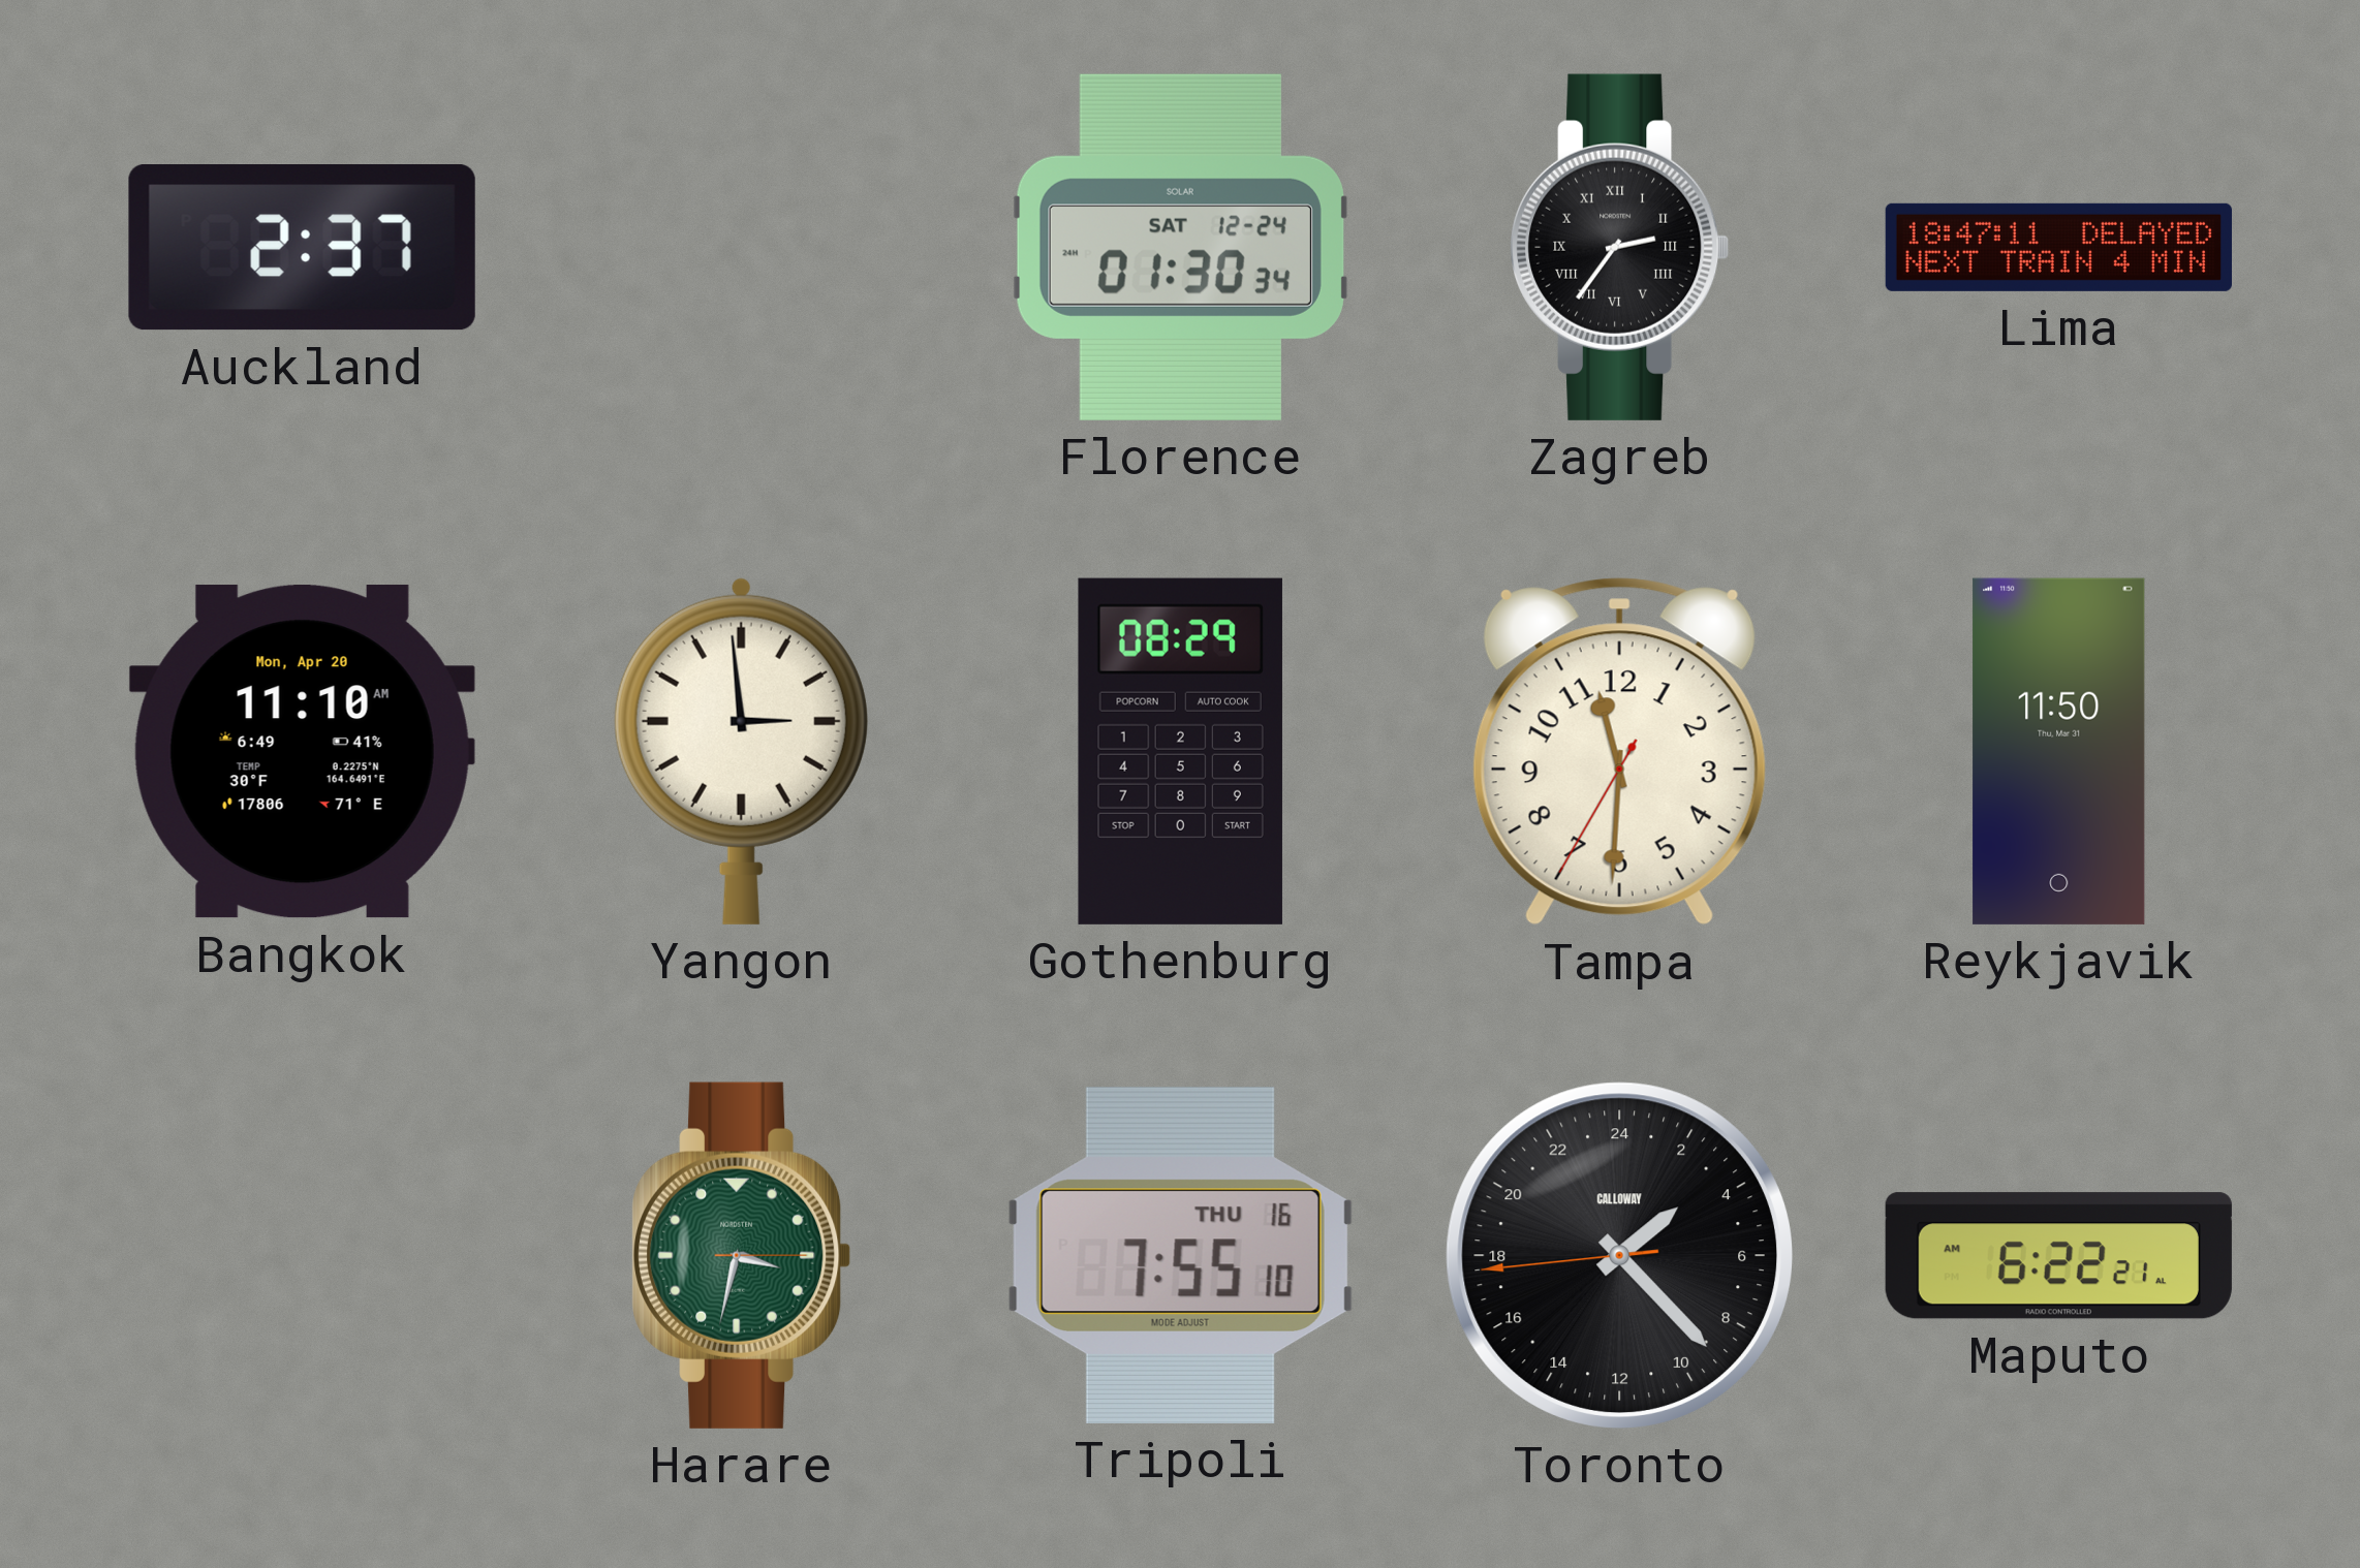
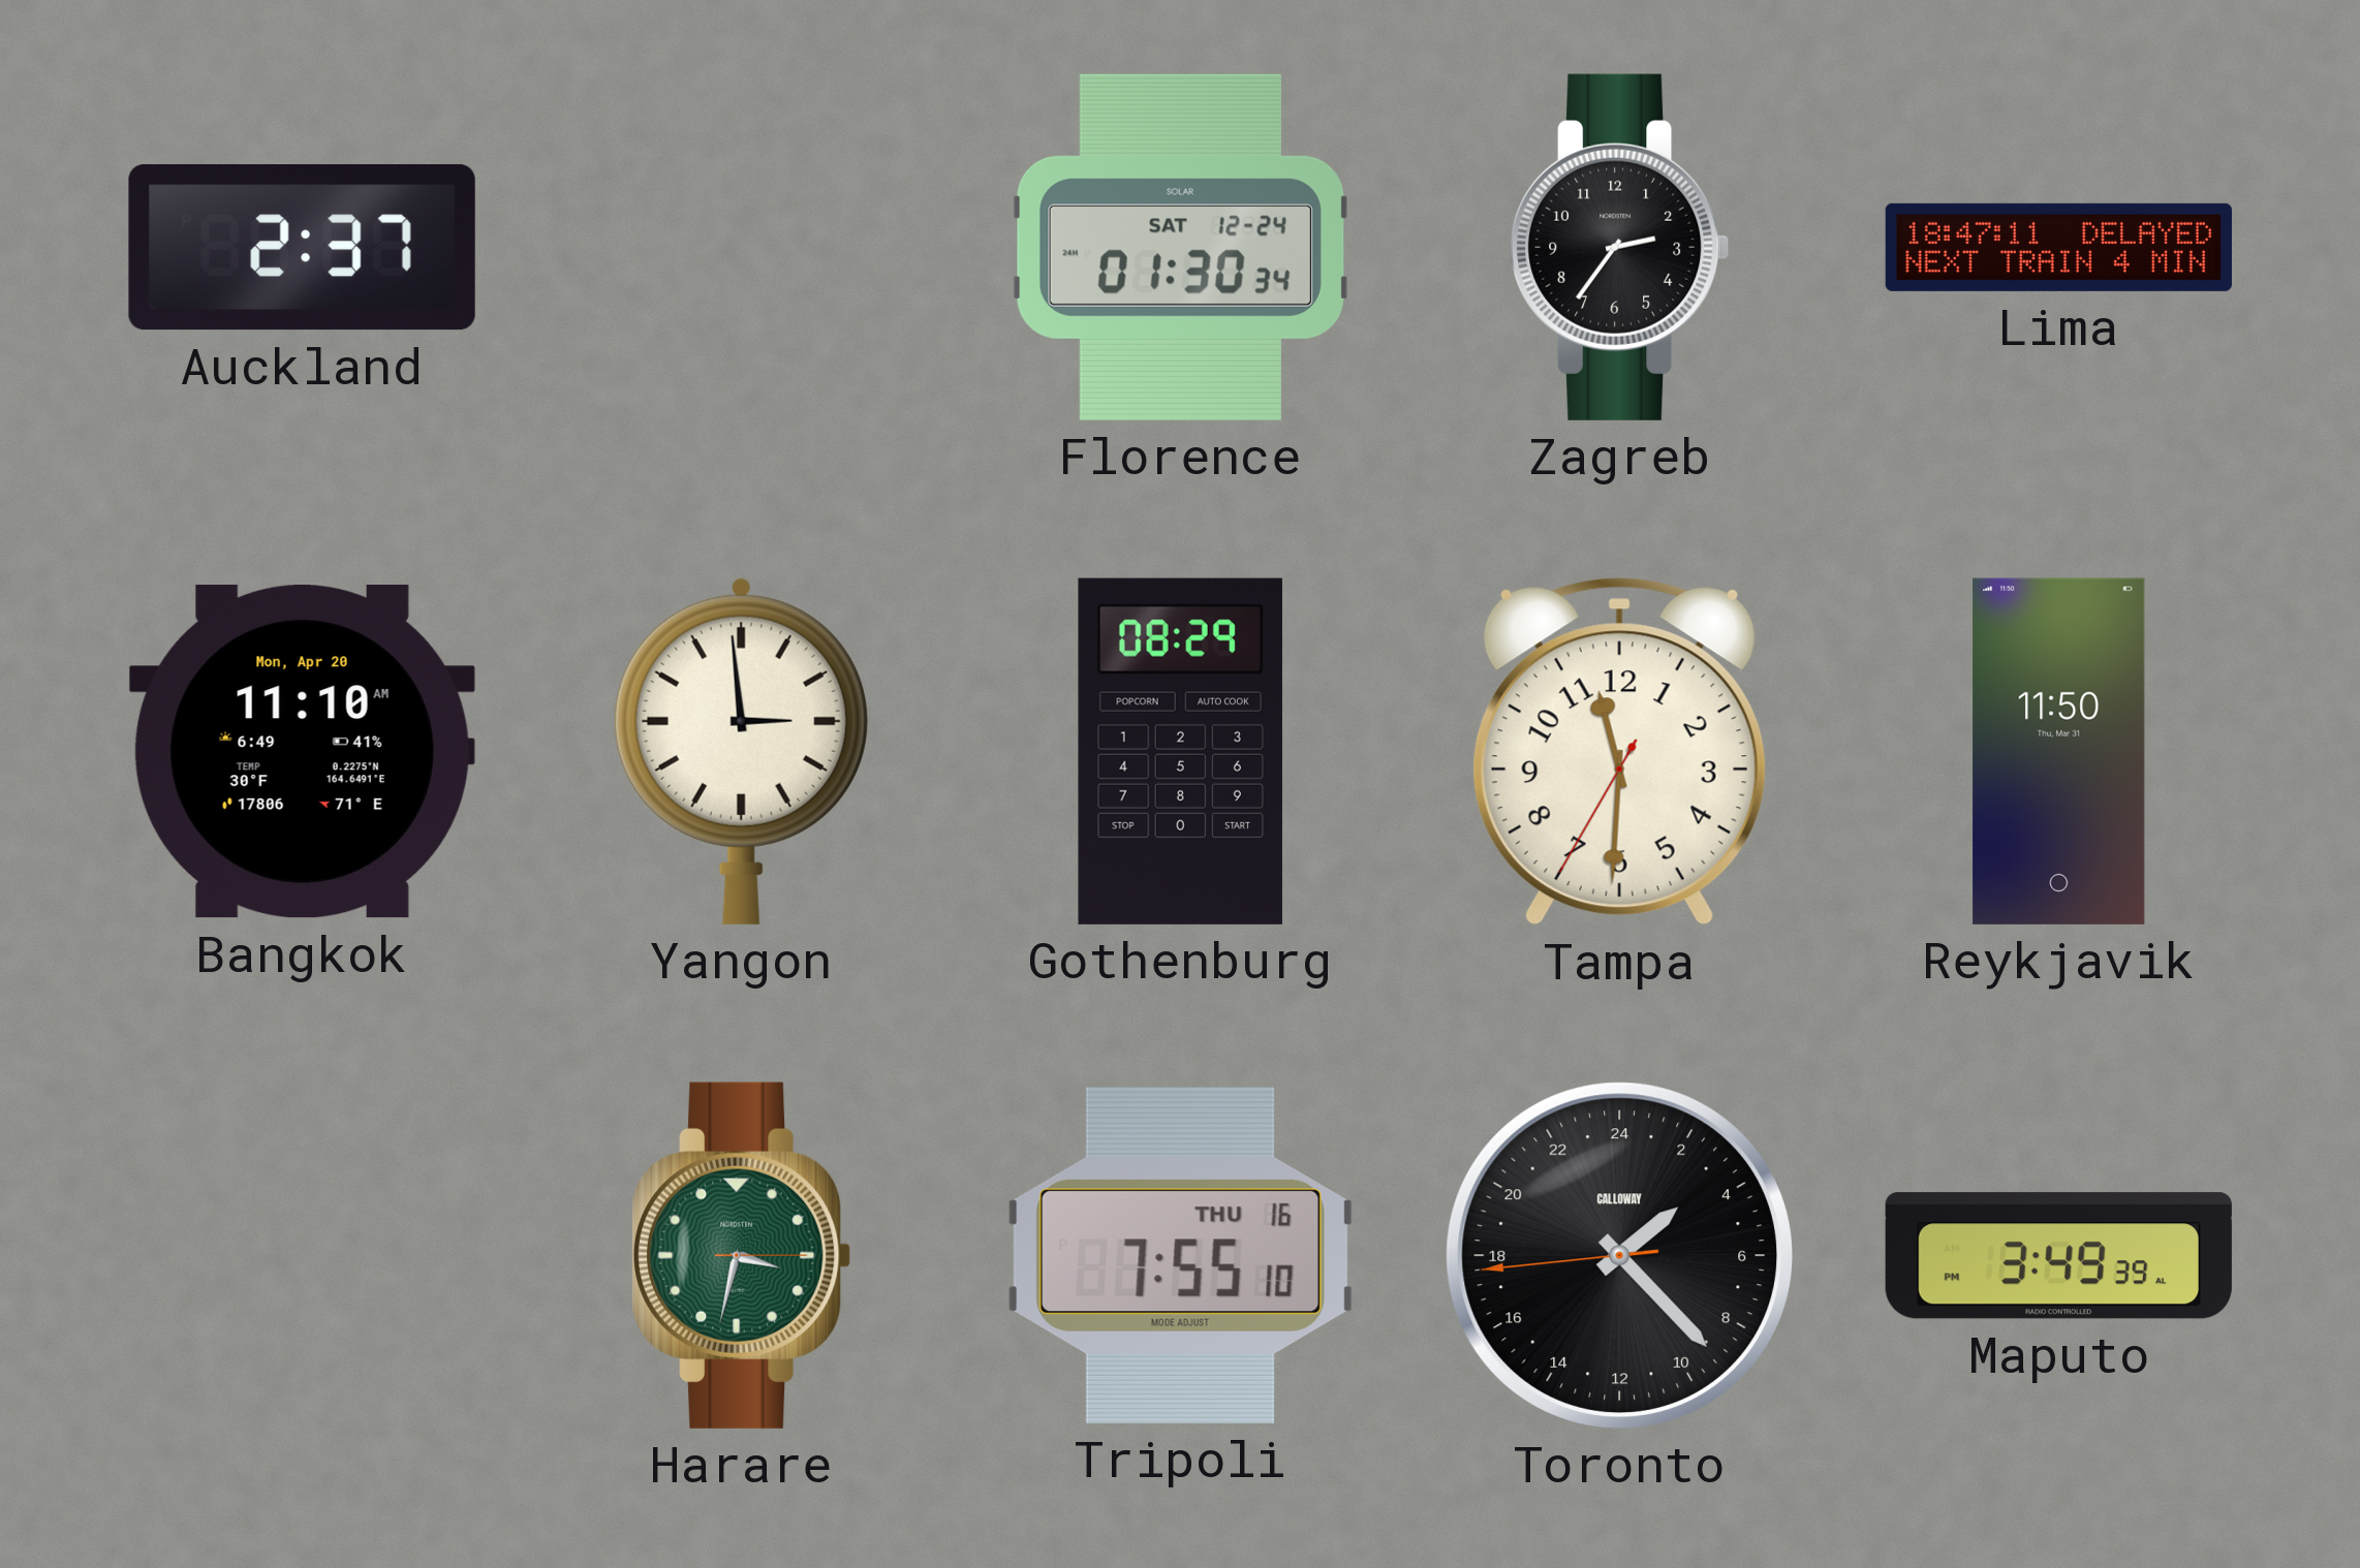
Zagreb numerals: Roman -> Arabic (1620, 247)
Maputo: 6:22 -> 3:49 (2058, 1256)
